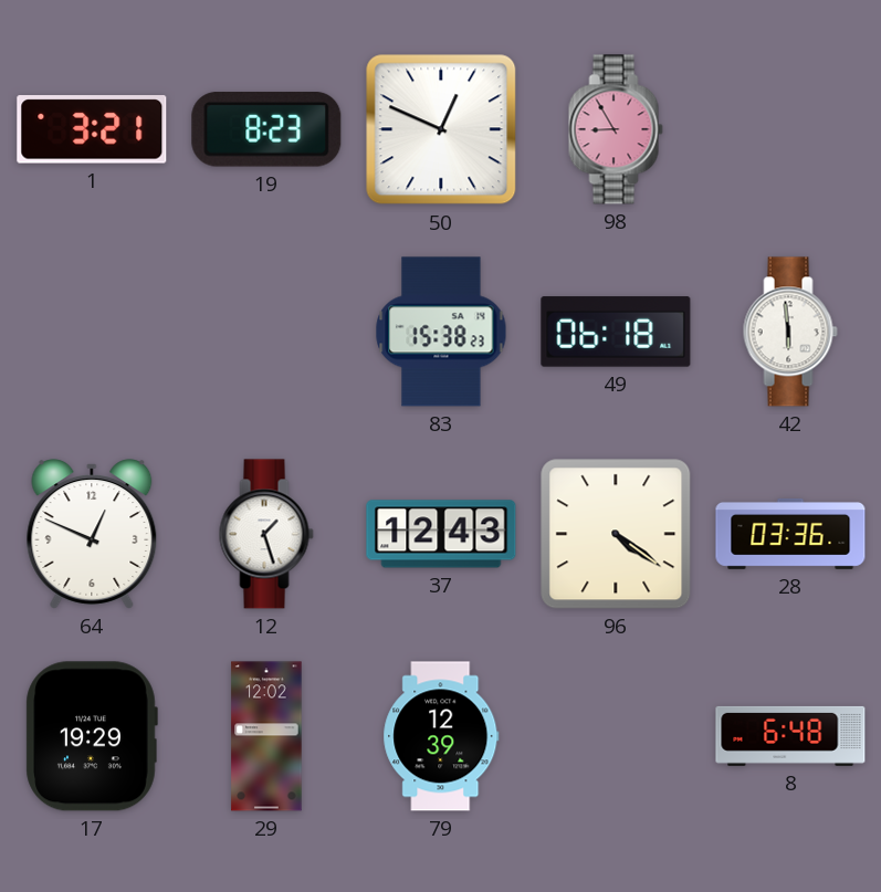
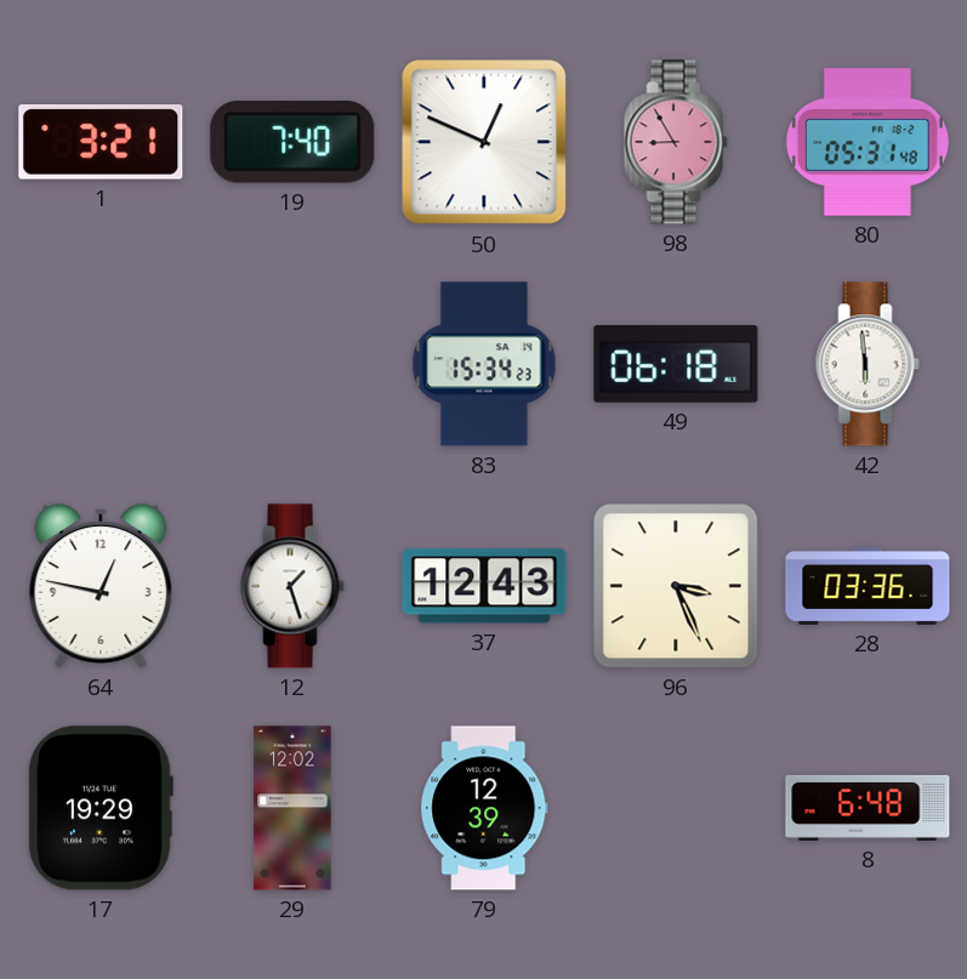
19: 8:23 -> 7:40 (292, 142)
80: none -> 05:31 (868, 142)
83: 15:38 -> 15:34 (484, 364)
64: 12:49 -> 12:47 (101, 586)
96: 4:21 -> 3:26 (676, 586)
